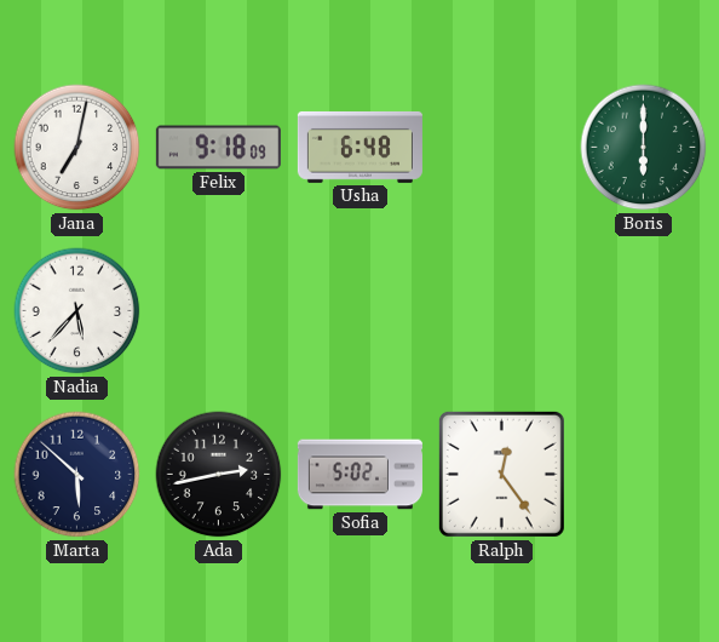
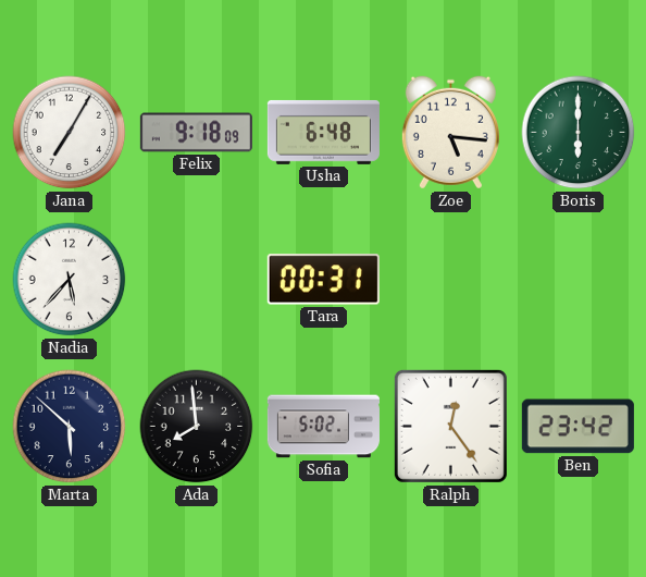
Jana: 7:02 -> 7:05 (70, 133)
Zoe: none -> 5:16 (450, 133)
Tara: none -> 00:31 (323, 280)
Ada: 2:43 -> 7:59 (197, 427)
Ben: none -> 23:42 (577, 427)
